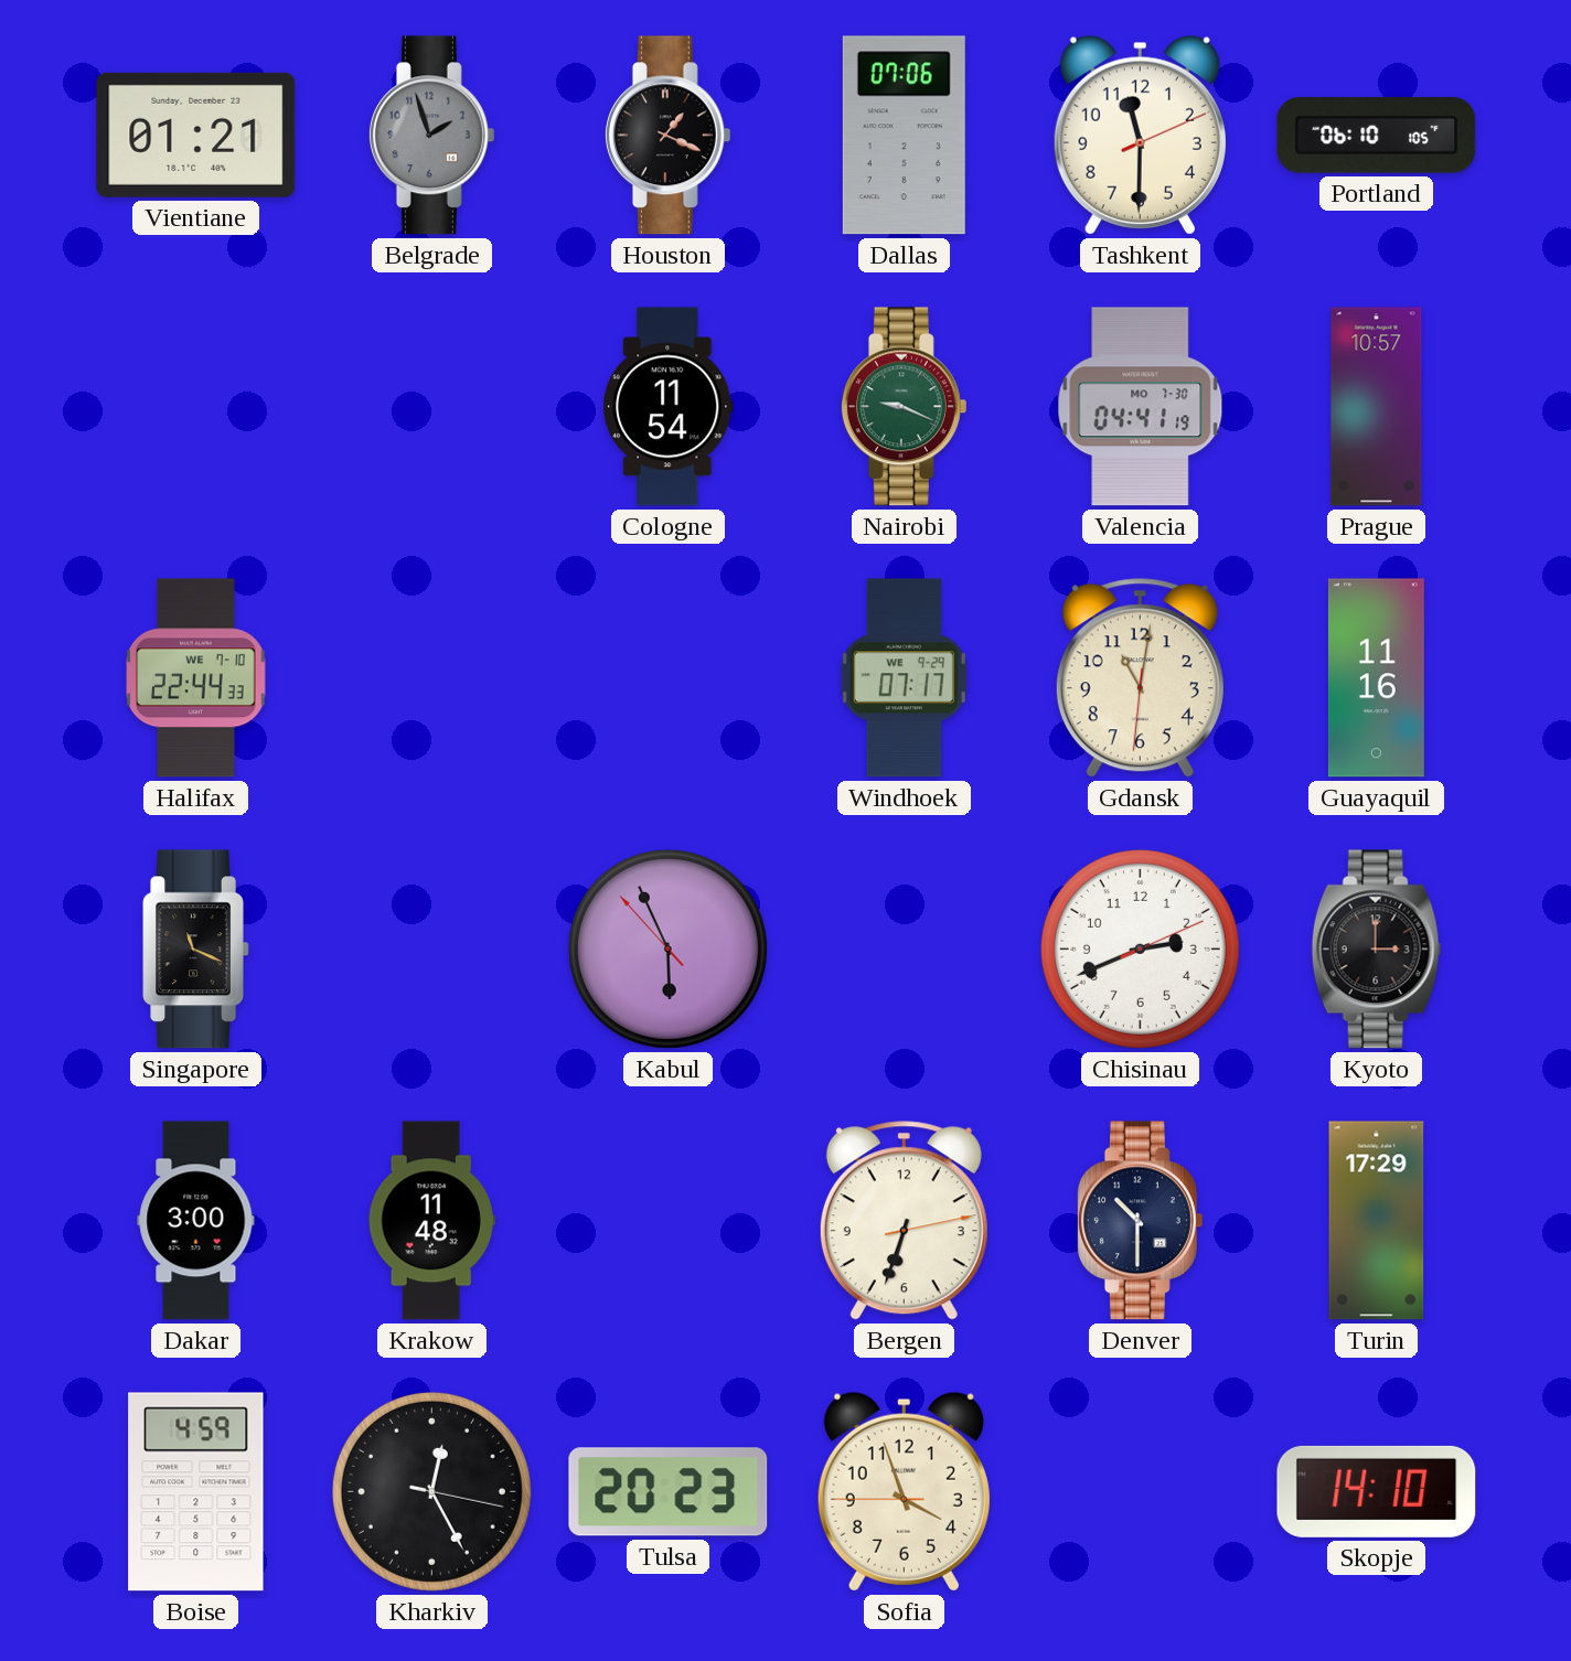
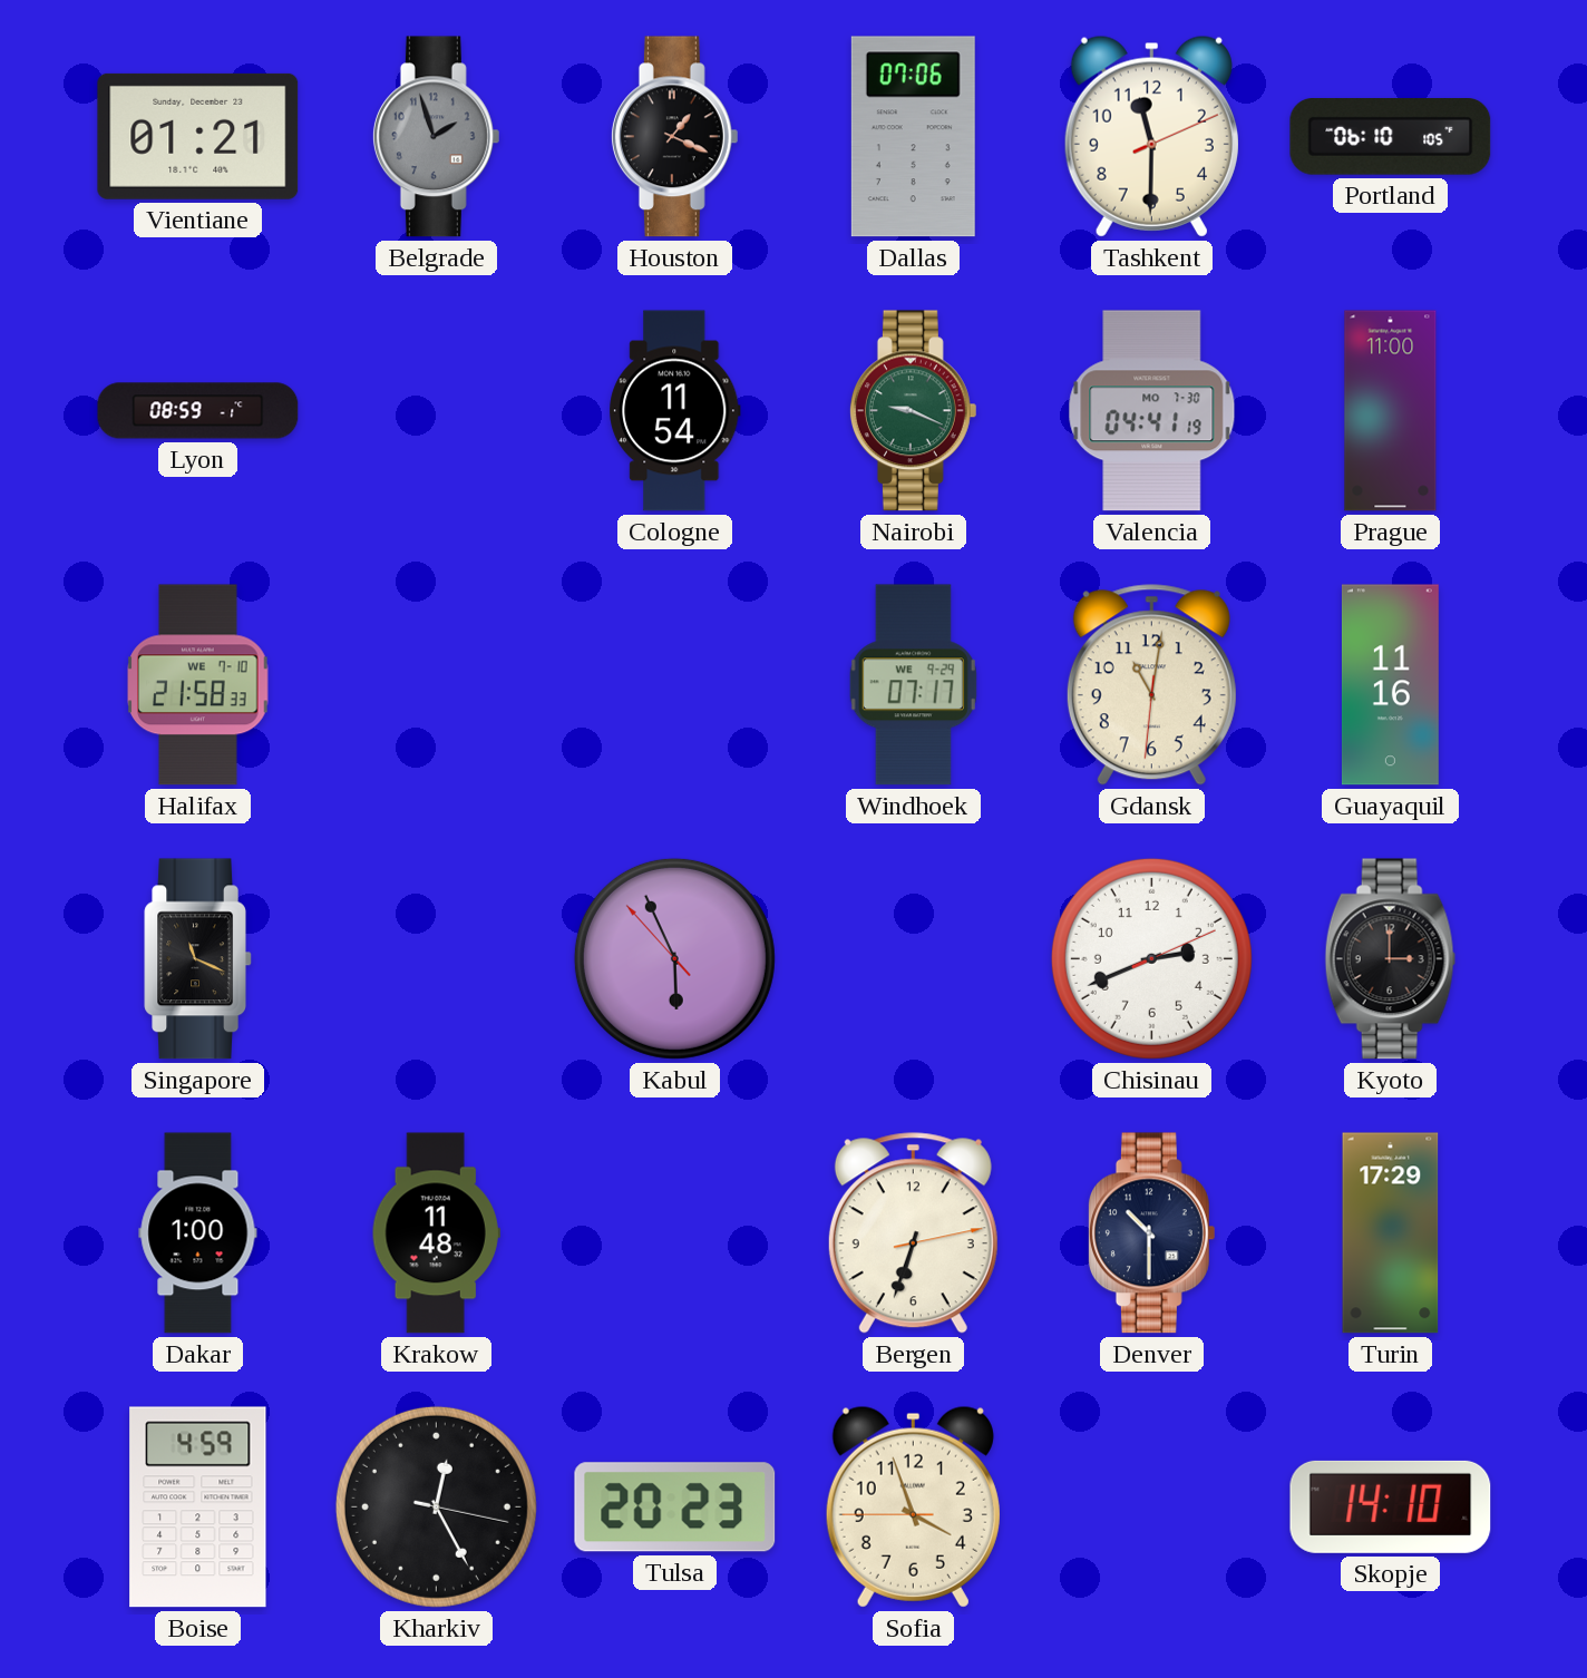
Lyon: none -> 08:59 (198, 411)
Prague: 10:57 -> 11:00 (1391, 411)
Halifax: 22:44 -> 21:58 (198, 685)
Dakar: 3:00 -> 1:00 (198, 1233)
